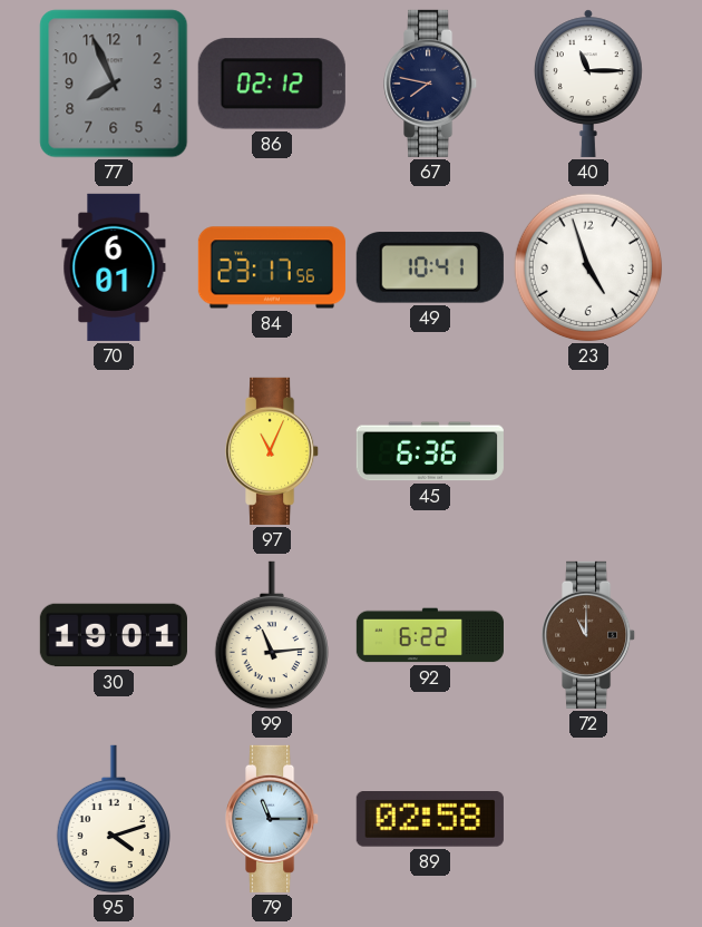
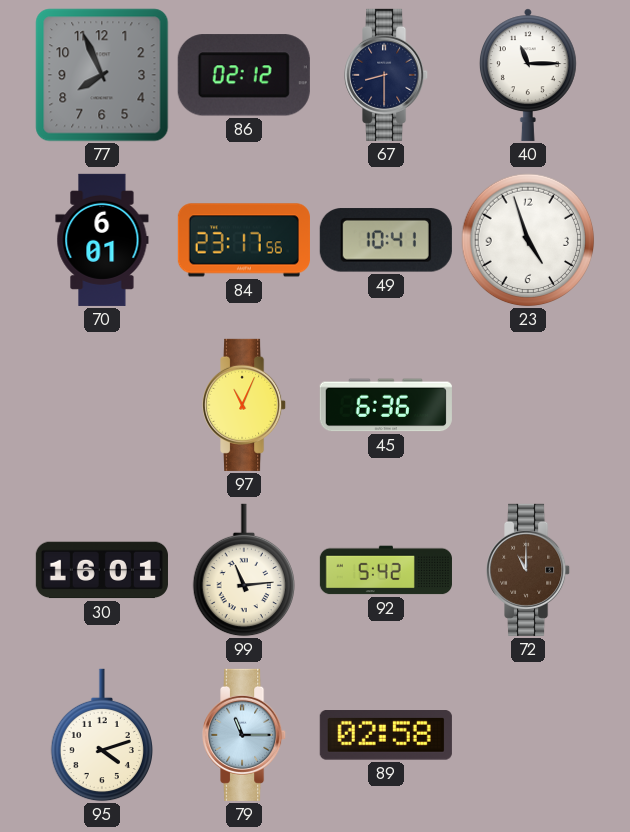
67: 7:47 -> 8:30 (387, 75)
30: 19:01 -> 16:01 (102, 570)
92: 6:22 -> 5:42 (386, 570)
